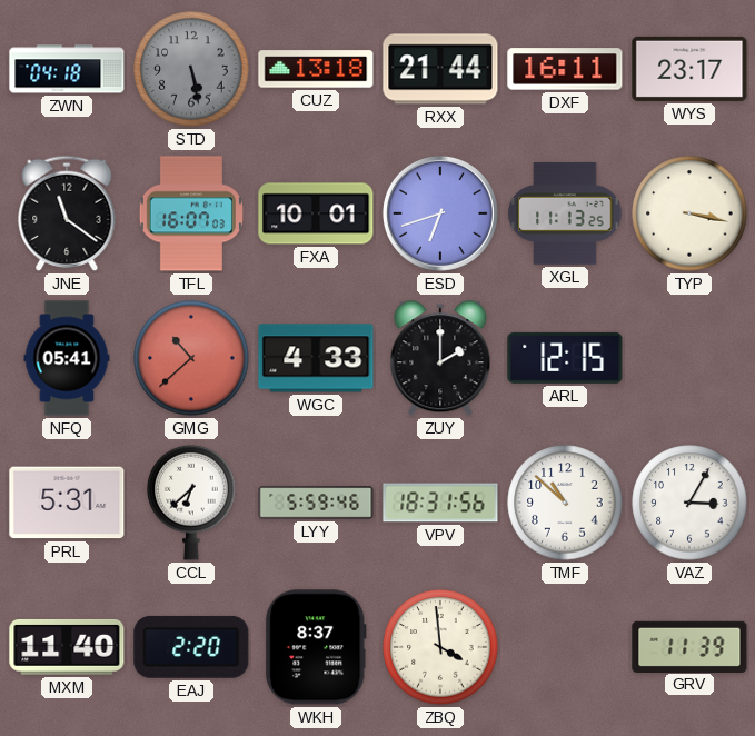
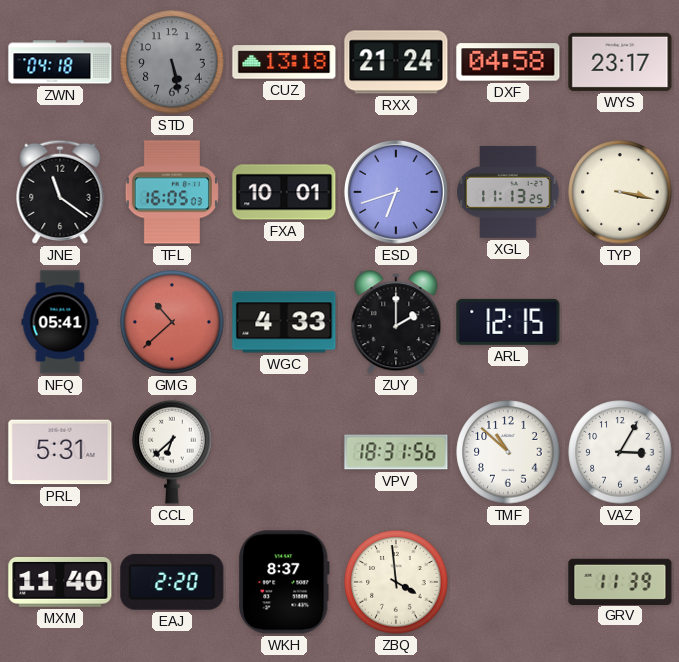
RXX: 21:44 -> 21:24 (396, 62)
DXF: 16:11 -> 04:58 (508, 62)
TFL: 16:07 -> 16:05 (172, 192)
LYY: 5:59 -> none (316, 503)
